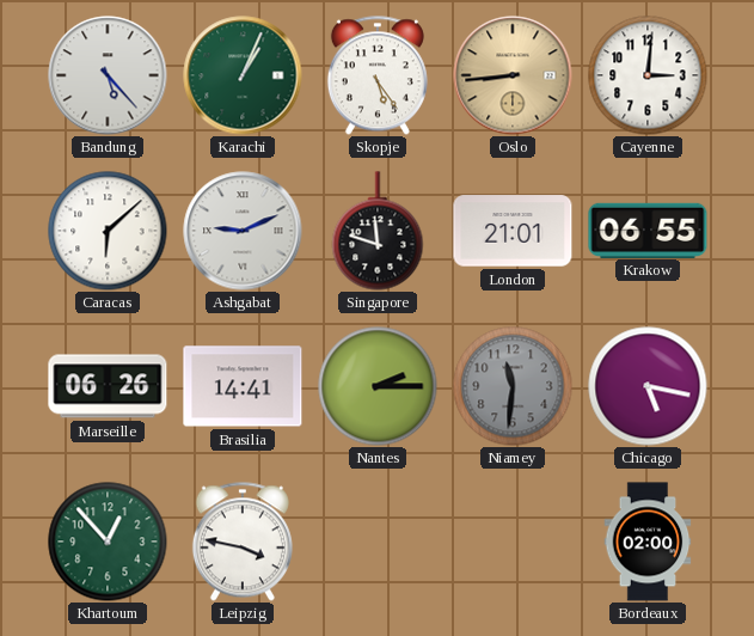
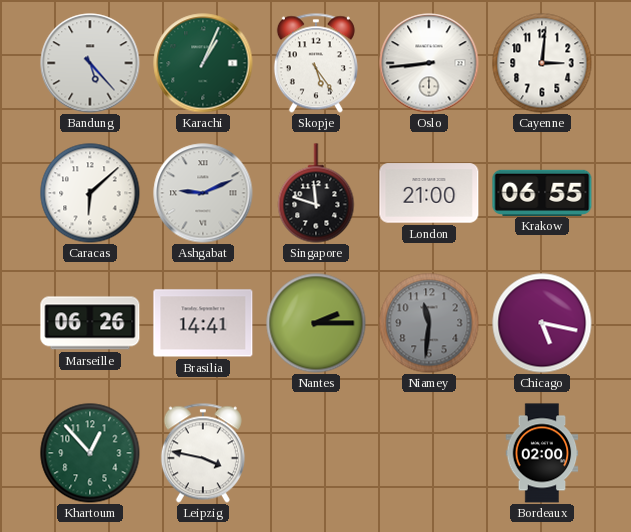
Oslo dial: champagne -> white (429, 63)
London: 21:01 -> 21:00 (429, 193)
